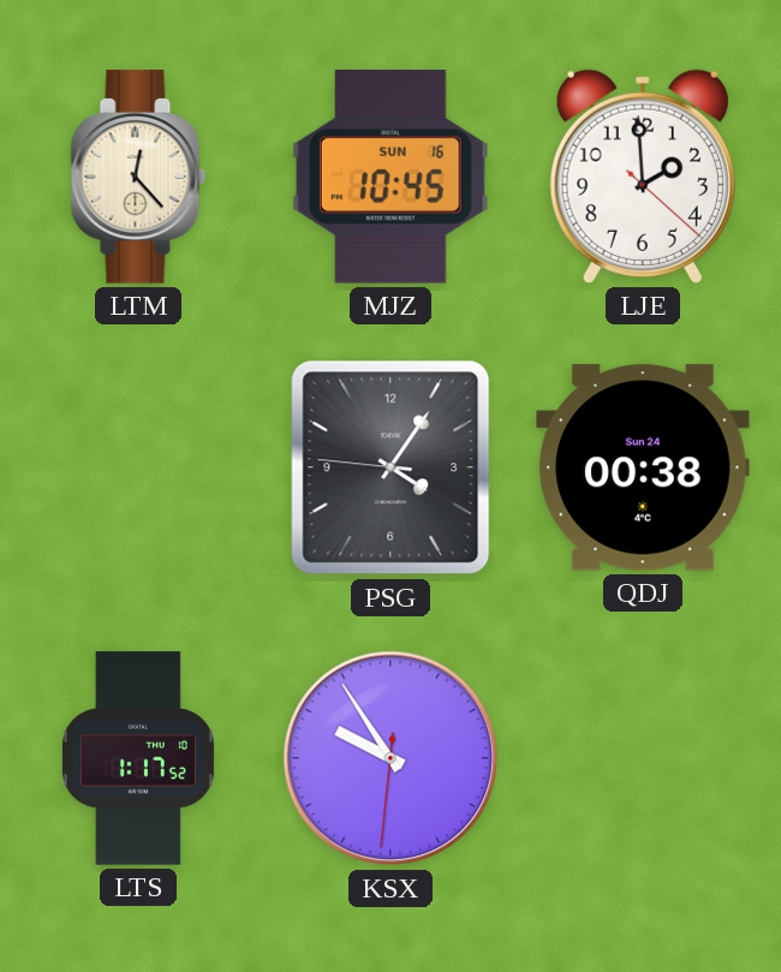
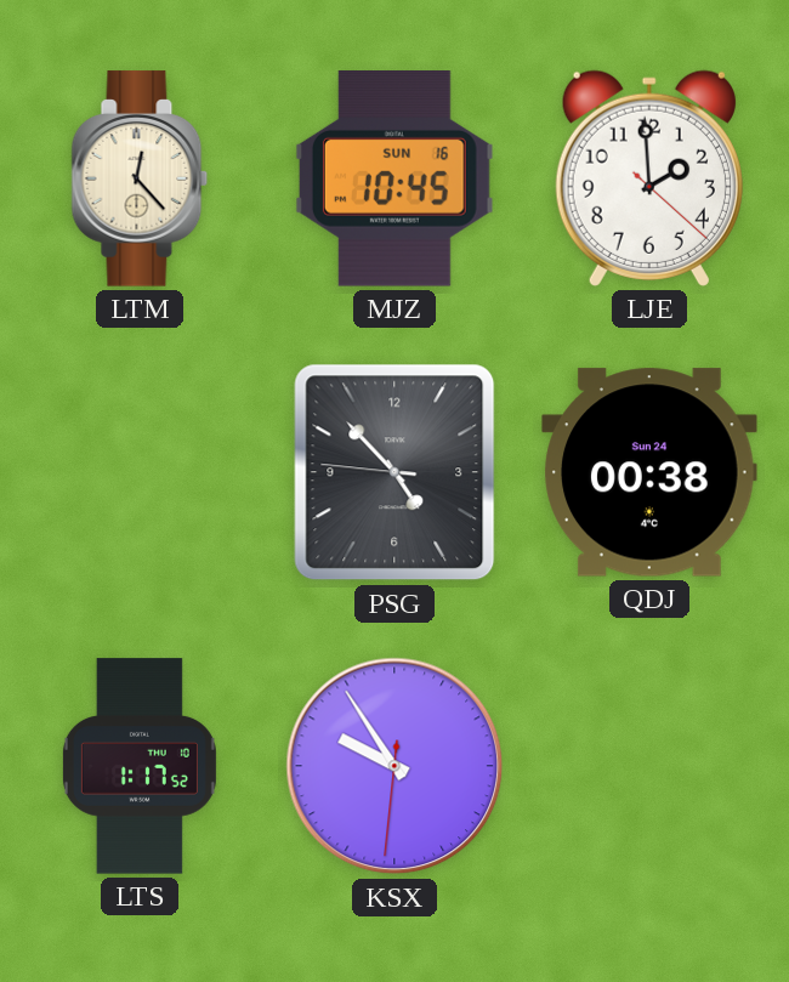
PSG: 4:05 -> 4:52 (394, 472)
